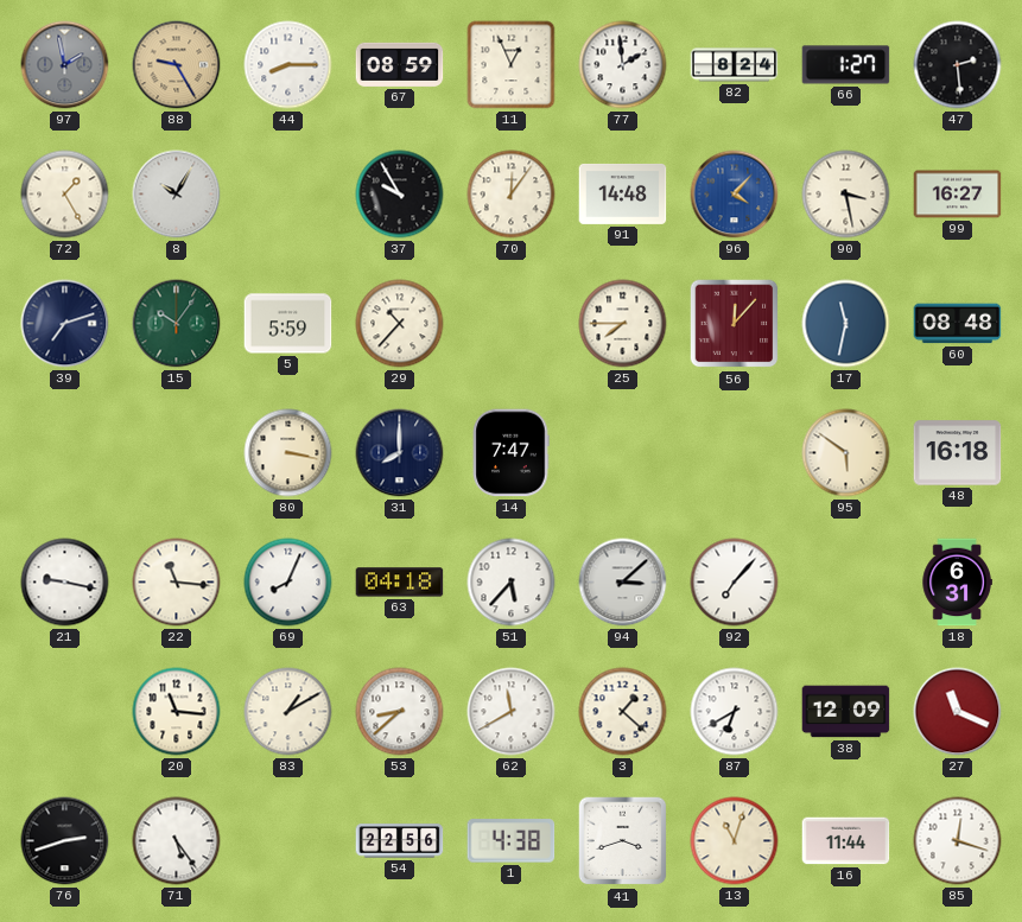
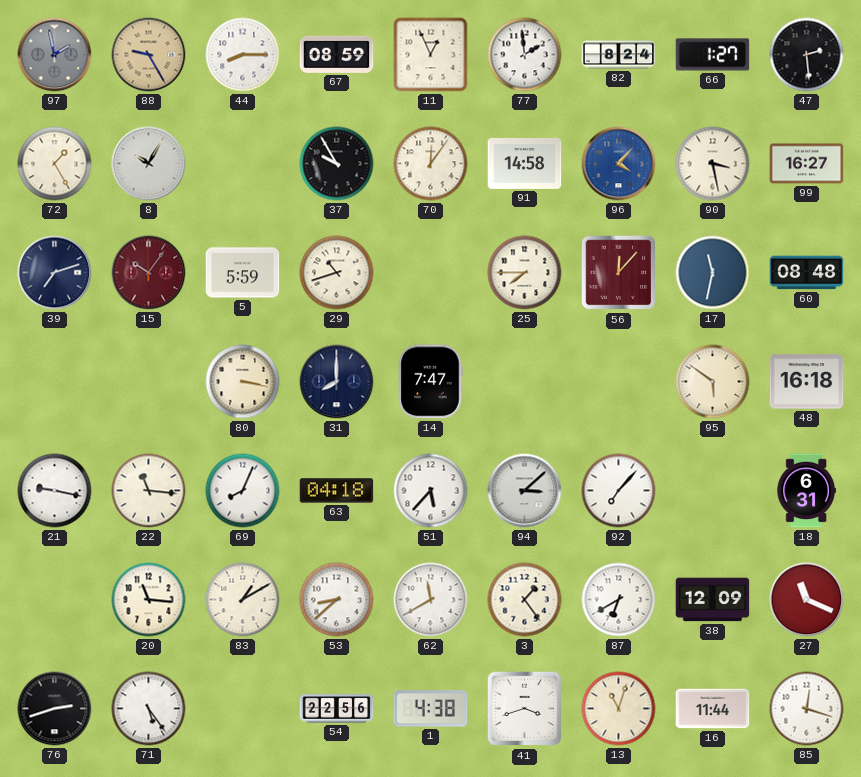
91: 14:48 -> 14:58 (525, 163)
15 dial: green -> burgundy (149, 273)
29: 10:37 -> 10:42 (337, 273)
3: 1:22 -> 1:24 (525, 600)
